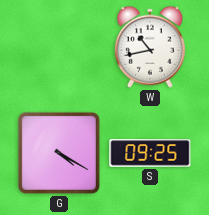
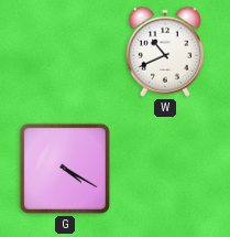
W: 10:43 -> 10:41 (165, 52)
S: 09:25 -> none (150, 153)
